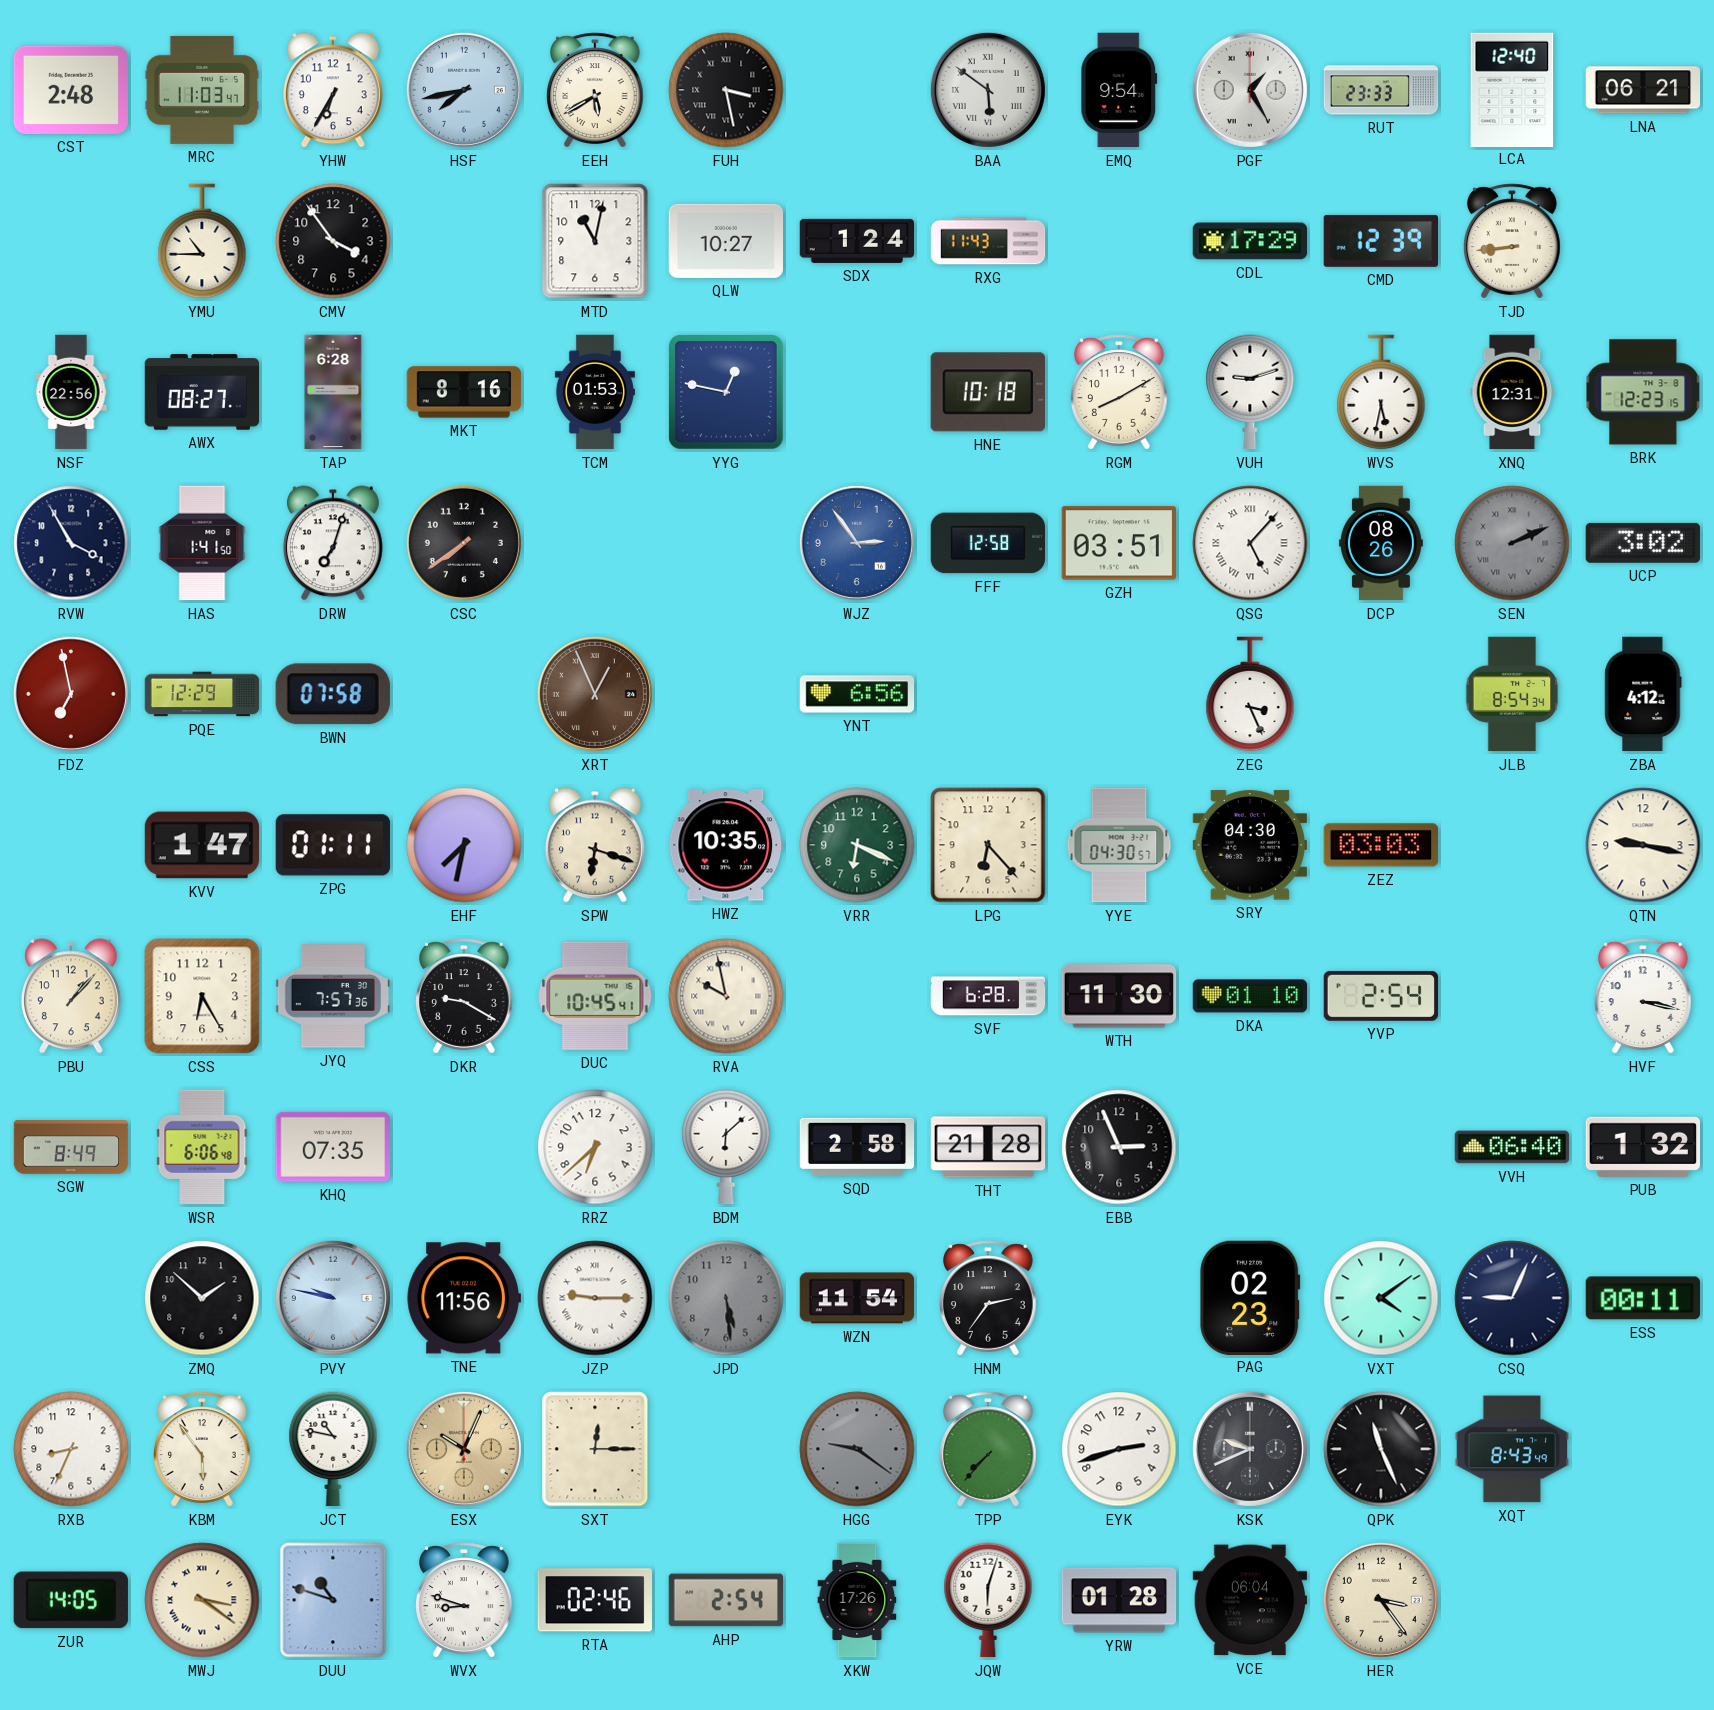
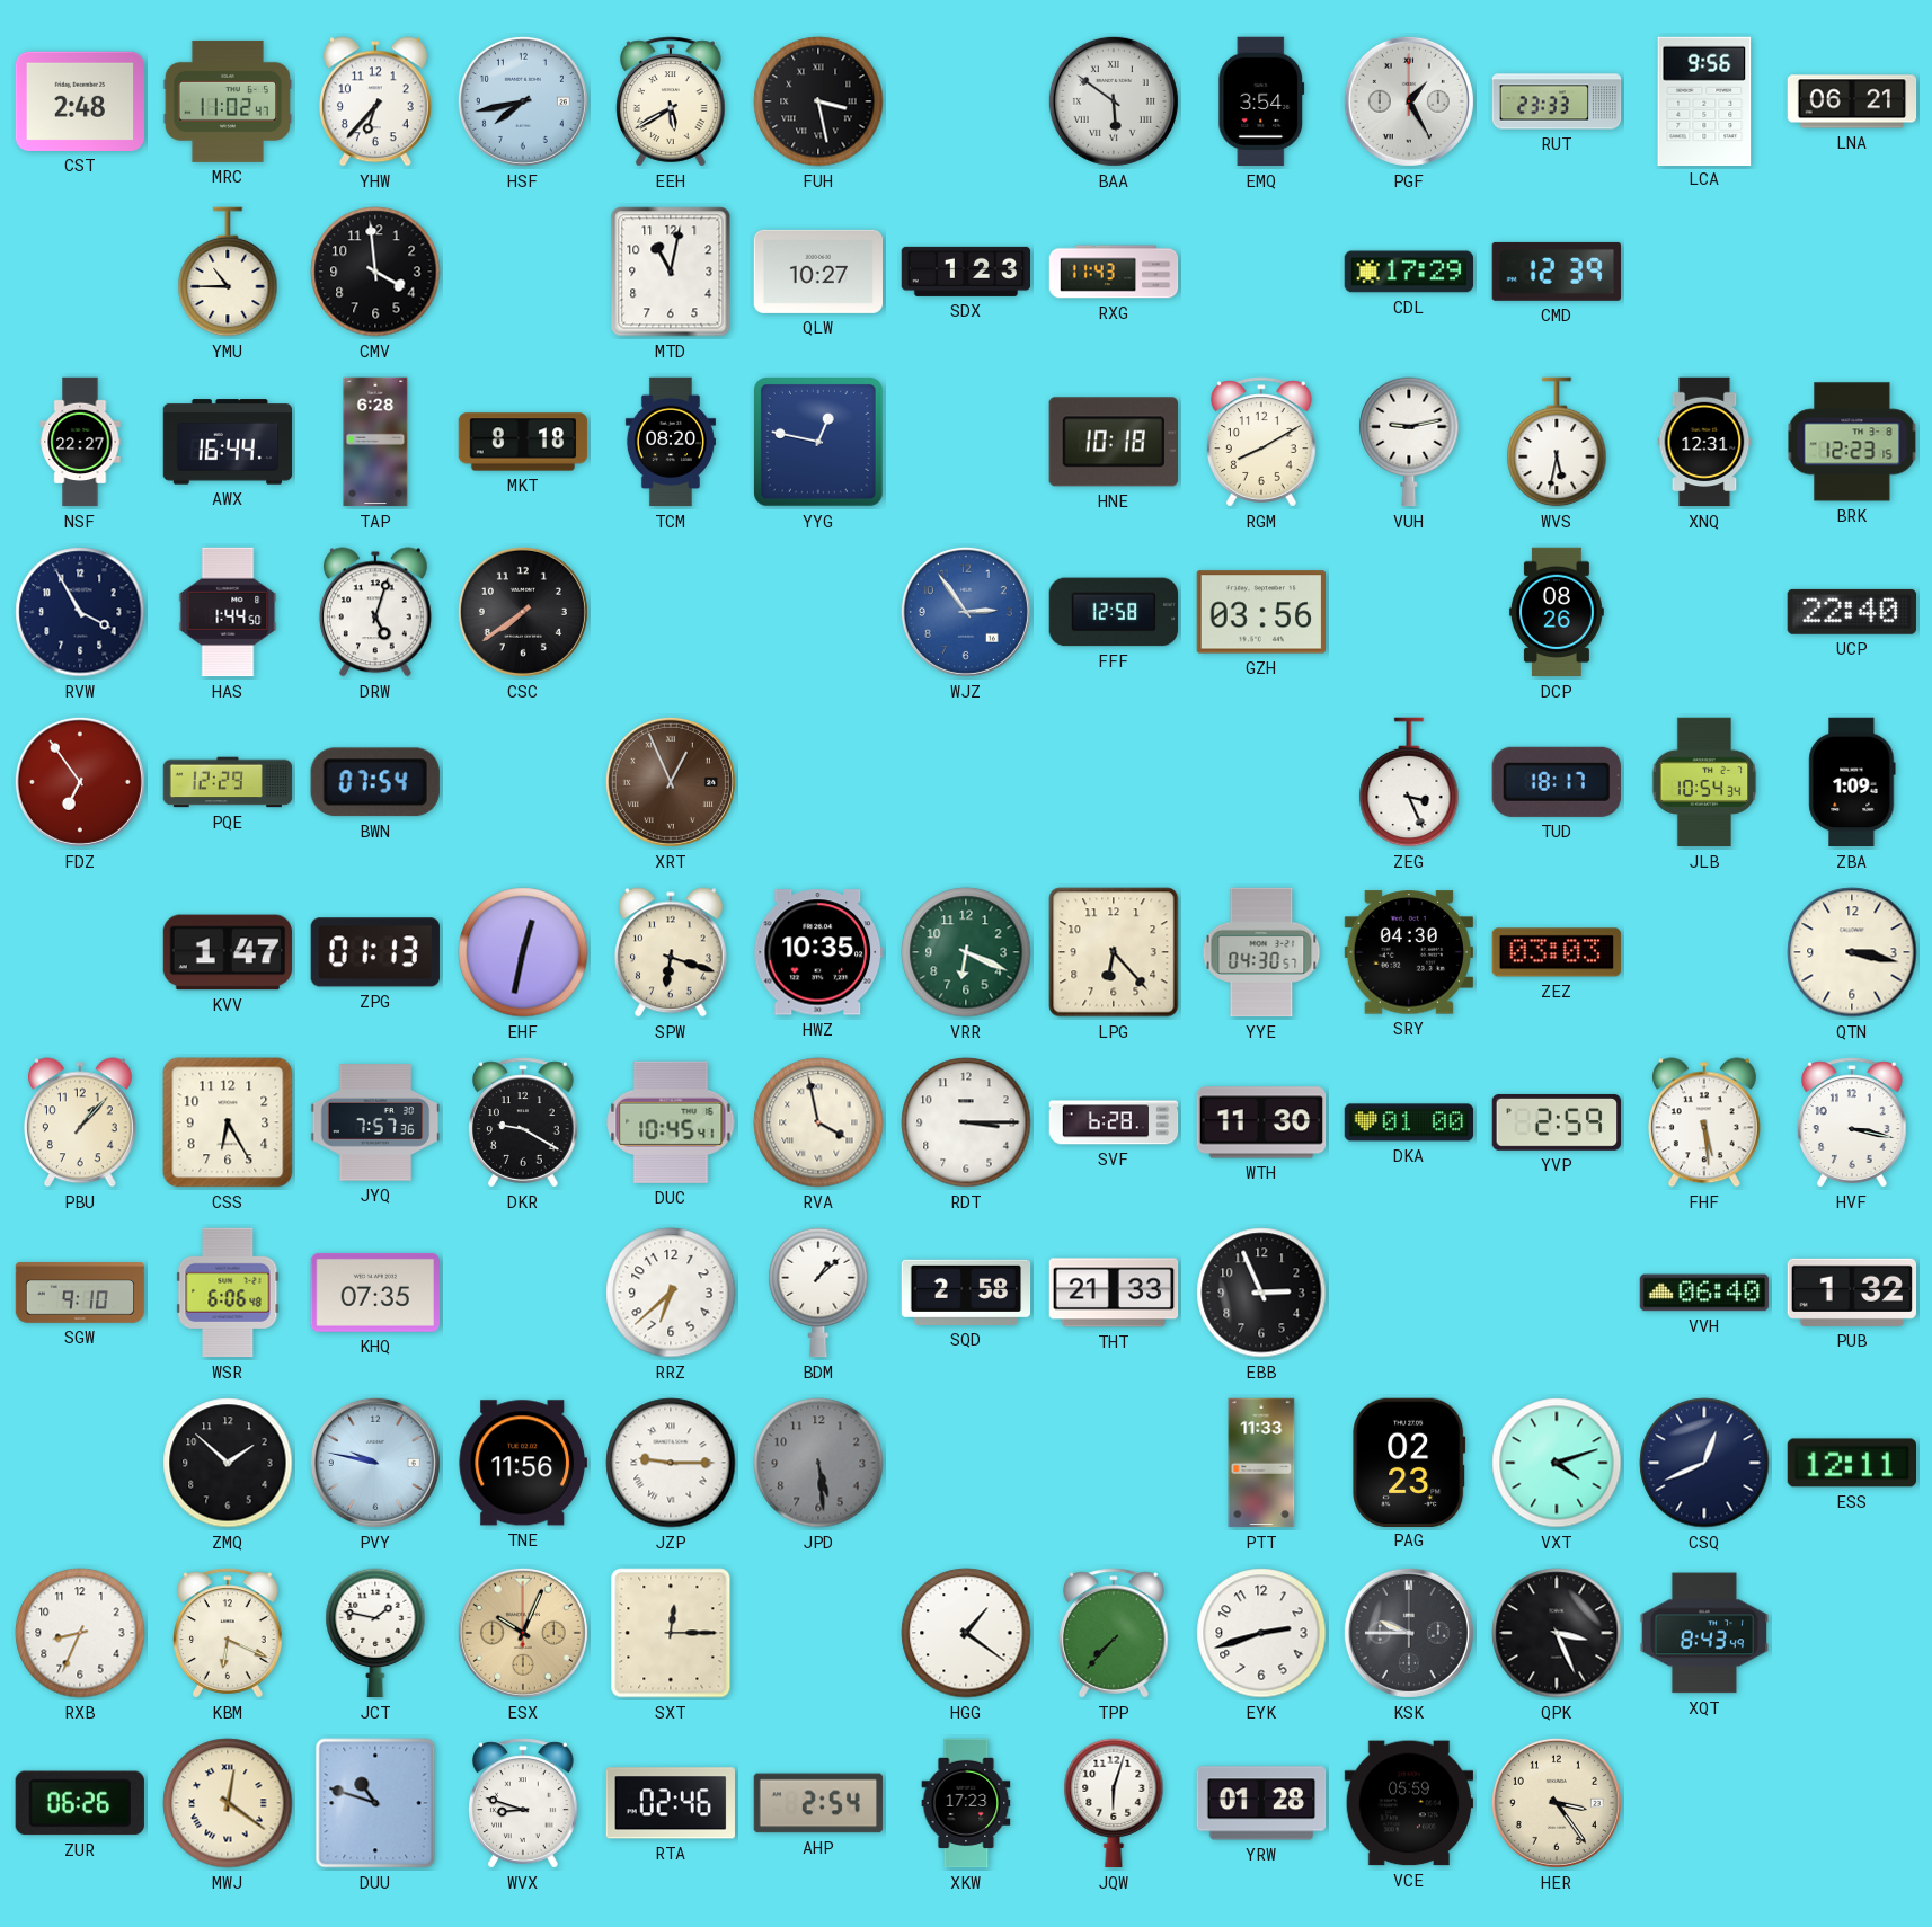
MRC: 11:03 -> 11:02 (228, 101)
YHW: 6:35 -> 6:37 (375, 101)
EMQ: 9:54 -> 3:54 (1261, 101)
LCA: 12:40 -> 9:56 (1704, 100)
CMV: 3:54 -> 3:59 (375, 272)
SDX: 1:24 -> 1:23 (966, 272)
TJD: 8:44 -> none (1513, 241)
NSF: 22:56 -> 22:27 (80, 442)
AWX: 08:27 -> 16:44 (228, 442)
MKT: 8:16 -> 8:18 (523, 442)
TCM: 01:53 -> 08:20 (671, 442)
VUH: 9:12 -> 9:13 (1409, 442)
HAS: 1:41 -> 1:44 (228, 612)
DRW: 7:03 -> 5:03 (375, 612)
GZH: 03:51 -> 03:56 (1260, 612)
QSG: 5:07 -> none (1250, 543)
SEN: 2:11 -> none (1512, 543)
UCP: 3:02 -> 22:40 (1852, 612)
FDZ: 6:58 -> 6:54 (80, 782)
BWN: 07:58 -> 07:54 (375, 782)
YNT: 6:56 -> none (857, 694)
TUD: none -> 18:17 (1557, 782)
JLB: 8:54 -> 10:54 (1704, 782)
ZBA: 4:12 -> 1:09 (1852, 782)
ZPG: 01:11 -> 01:13 (375, 952)
EHF: 7:32 -> 12:32 (523, 952)
QTN: 9:17 -> 3:17 (1852, 952)
RVA: 9:58 -> 3:58 (818, 1122)
RDT: none -> 3:15 (966, 1122)
DKA: 01:10 -> 01:00 (1409, 1122)
YVP: 2:54 -> 2:59 (1557, 1122)
FHF: none -> 5:29 (1704, 1122)
SGW: 8:49 -> 9:10 (80, 1293)
BDM: 6:08 -> 1:08 (818, 1293)
THT: 21:28 -> 21:33 (1114, 1293)
WZN: 11:54 -> none (857, 1298)
HNM: 2:36 -> none (989, 1298)
PTT: none -> 11:33 (1261, 1463)
VXT: 4:09 -> 4:12 (1557, 1463)
CSQ: 9:04 -> 12:41 (1704, 1463)
ESS: 00:11 -> 12:11 (1851, 1463)
KBM: 5:54 -> 6:19 (229, 1633)
JCT: 10:47 -> 1:47 (375, 1633)
HGG: 9:21 -> 1:21 (966, 1633)
HGG dial: grey -> white (966, 1633)
KSK: 9:41 -> 9:45 (1409, 1633)
QPK: 11:26 -> 3:26 (1557, 1633)
ZUR: 14:05 -> 06:26 (80, 1803)
MWJ: 3:21 -> 12:21 (228, 1803)
XKW: 17:26 -> 17:23 (966, 1803)
VCE: 06:04 -> 05:59 (1409, 1803)
